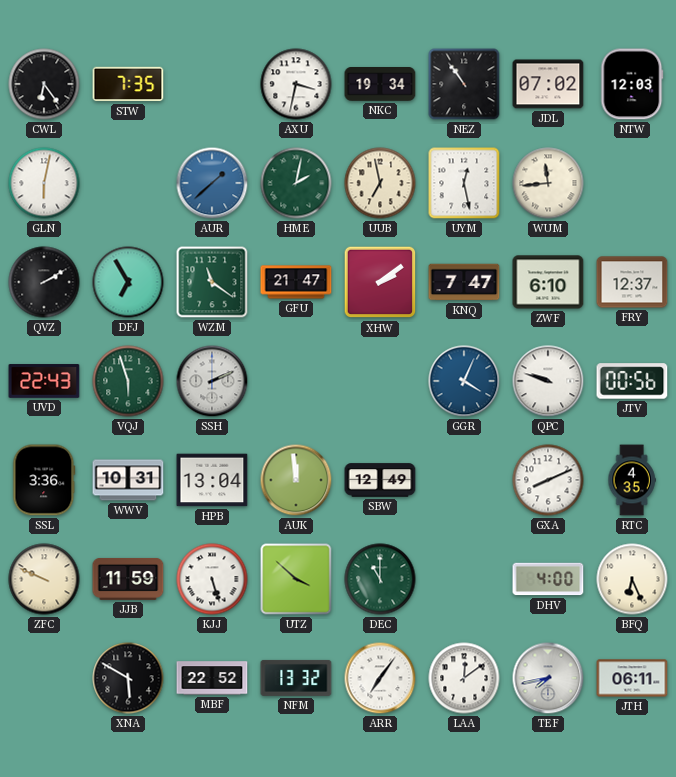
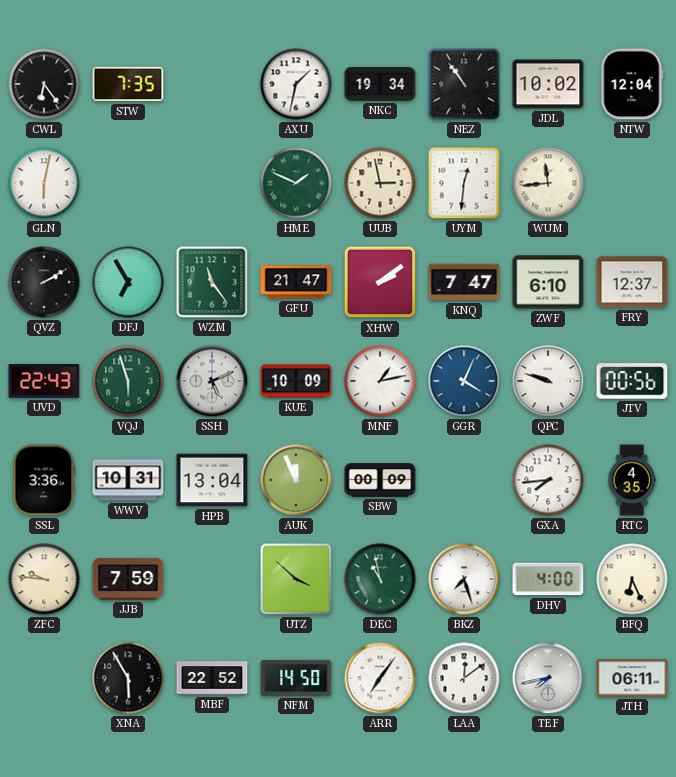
AXU: 3:32 -> 1:32 (296, 84)
JDL: 07:02 -> 10:02 (548, 84)
NTW: 12:03 -> 12:04 (632, 84)
AUR: 1:38 -> none (212, 183)
HME: 2:02 -> 1:49 (296, 183)
UUB: 6:58 -> 2:58 (380, 183)
UYM: 12:28 -> 12:31 (464, 183)
WZM: 11:21 -> 11:24 (212, 282)
SSH: 2:11 -> 5:11 (212, 381)
KUE: none -> 10:09 (296, 381)
MNF: none -> 1:13 (380, 381)
AUK: 11:59 -> 11:56 (296, 480)
SBW: 12:49 -> 00:09 (380, 480)
GXA: 8:11 -> 7:44 (548, 480)
ZFC: 9:49 -> 9:46 (44, 579)
JJB: 11:59 -> 7:59 (128, 579)
KJJ: 5:27 -> none (212, 579)
DEC: 11:00 -> 10:58 (380, 579)
BKZ: none -> 7:27 (464, 579)
XNA: 5:50 -> 5:55 (128, 678)
NFM: 13:32 -> 14:50 (296, 678)
